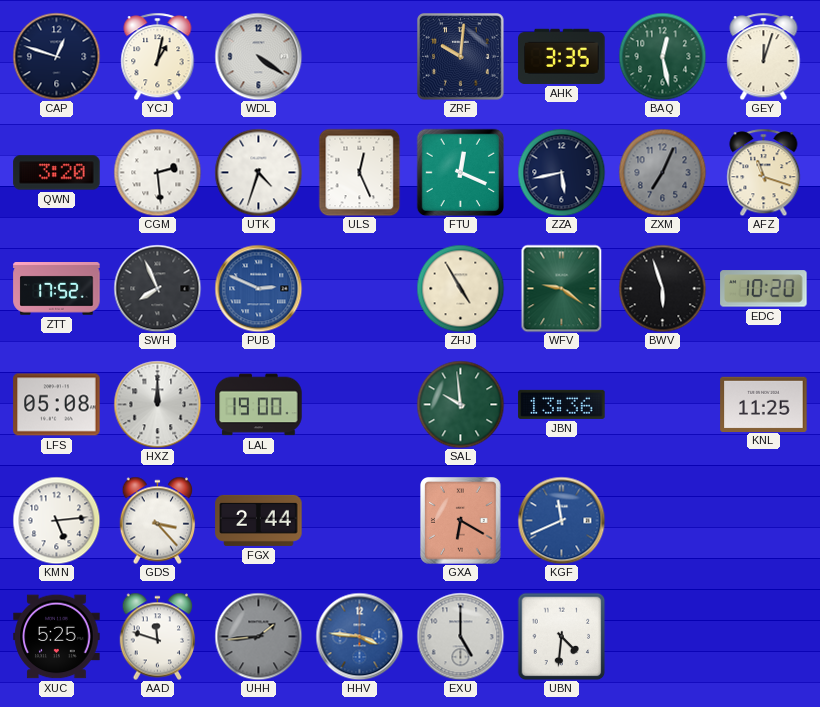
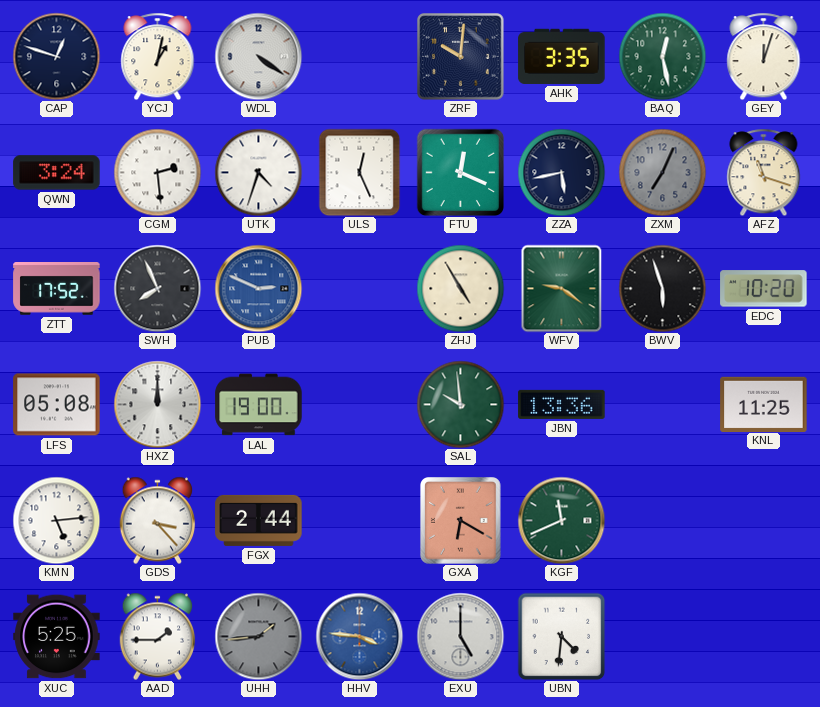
QWN: 3:20 -> 3:24 (57, 173)
KGF dial: blue -> green (561, 520)
AAD: 11:48 -> 1:45 (158, 636)
